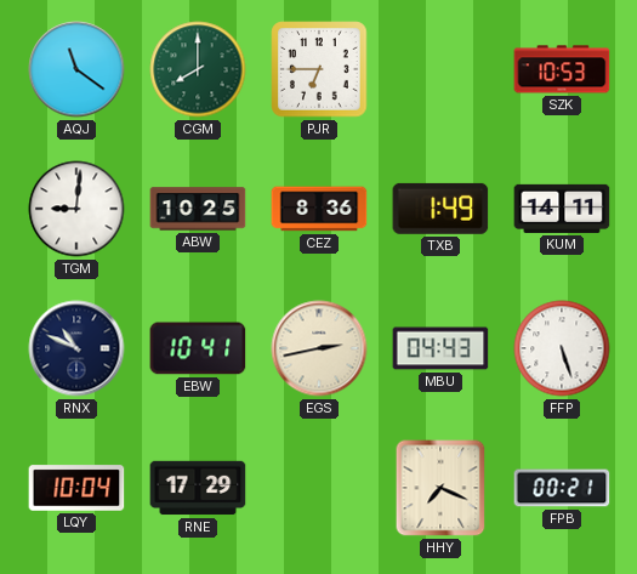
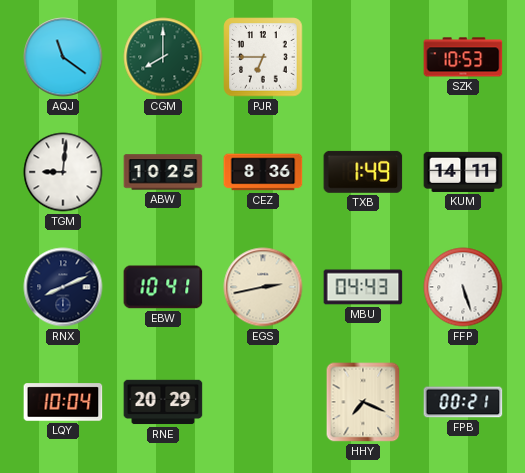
RNX: 10:49 -> 8:11 (63, 287)
RNE: 17:29 -> 20:29 (163, 402)
